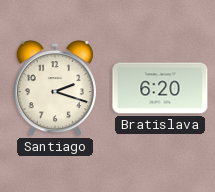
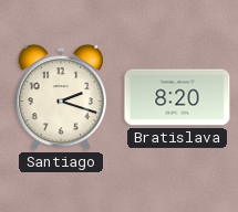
Bratislava: 6:20 -> 8:20 (177, 97)
